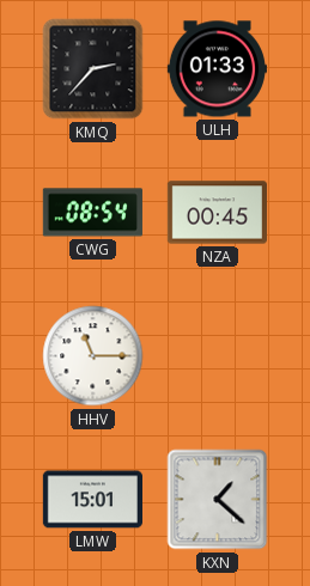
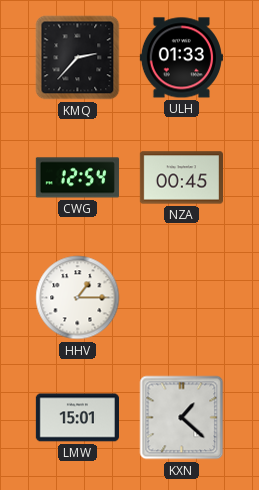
CWG: 08:54 -> 12:54 (77, 178)
HHV: 11:15 -> 1:15 (78, 298)
